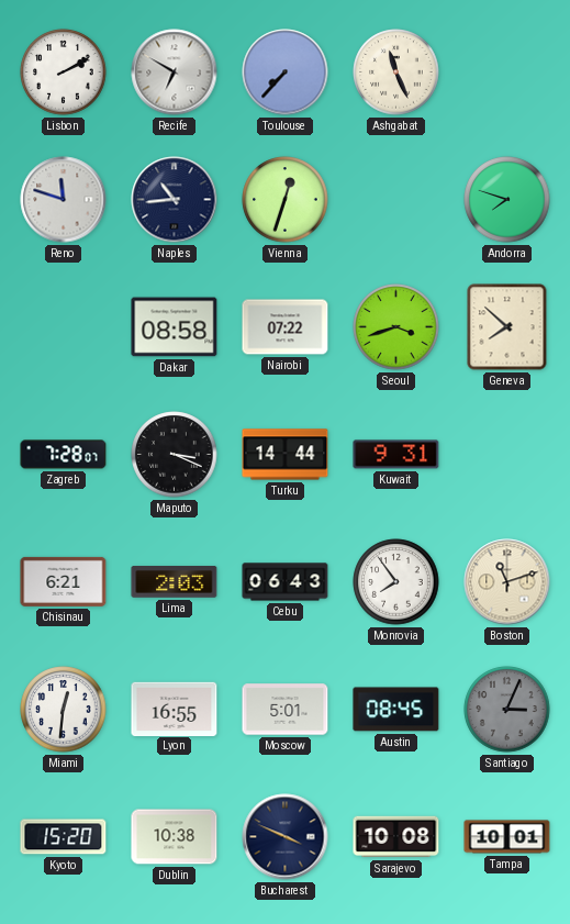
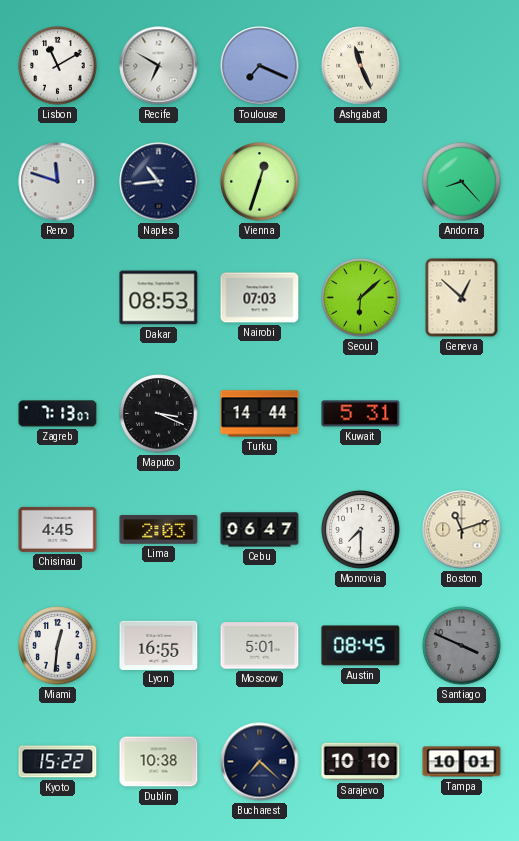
Lisbon: 2:10 -> 11:10 (58, 66)
Toulouse: 7:37 -> 7:19 (260, 66)
Andorra: 7:48 -> 8:23 (462, 182)
Dakar: 08:58 -> 08:53 (159, 298)
Nairobi: 07:22 -> 07:03 (260, 298)
Seoul: 3:42 -> 6:08 (361, 298)
Geneva: 7:52 -> 12:52 (462, 298)
Zagreb: 7:28 -> 7:13 (58, 414)
Kuwait: 9:31 -> 5:31 (361, 414)
Chisinau: 6:21 -> 4:45 (58, 529)
Cebu: 06:43 -> 06:47 (260, 530)
Monrovia: 7:54 -> 7:30 (361, 530)
Santiago: 3:04 -> 3:49 (462, 646)
Kyoto: 15:20 -> 15:22 (58, 762)
Bucharest: 3:49 -> 7:22 (260, 762)
Sarajevo: 10:08 -> 10:10 (361, 762)
